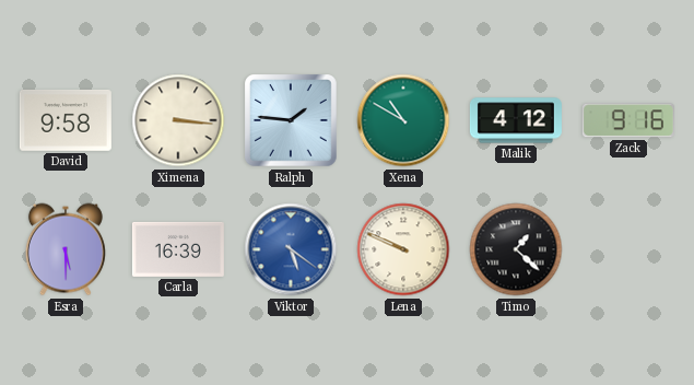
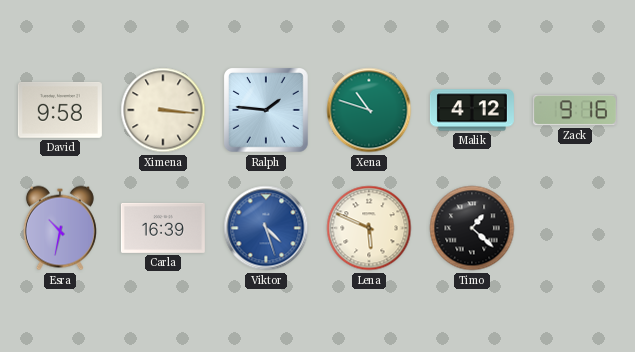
Xena: 10:50 -> 10:48 (369, 110)
Esra: 5:30 -> 10:32 (60, 228)
Viktor: 5:21 -> 4:27 (266, 228)
Lena: 9:49 -> 5:49 (369, 228)
